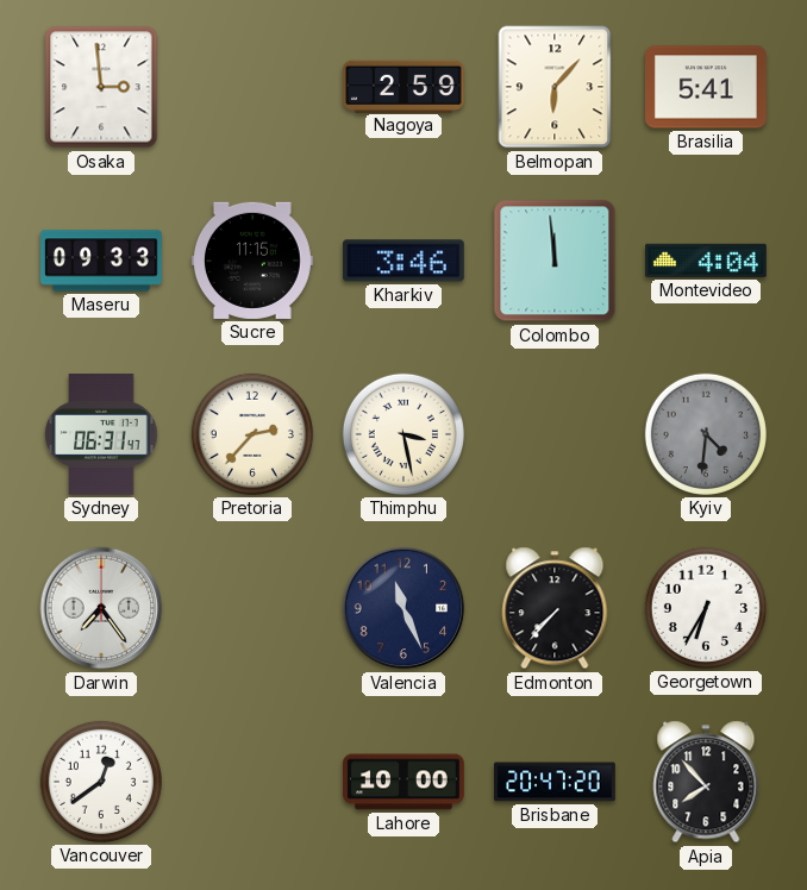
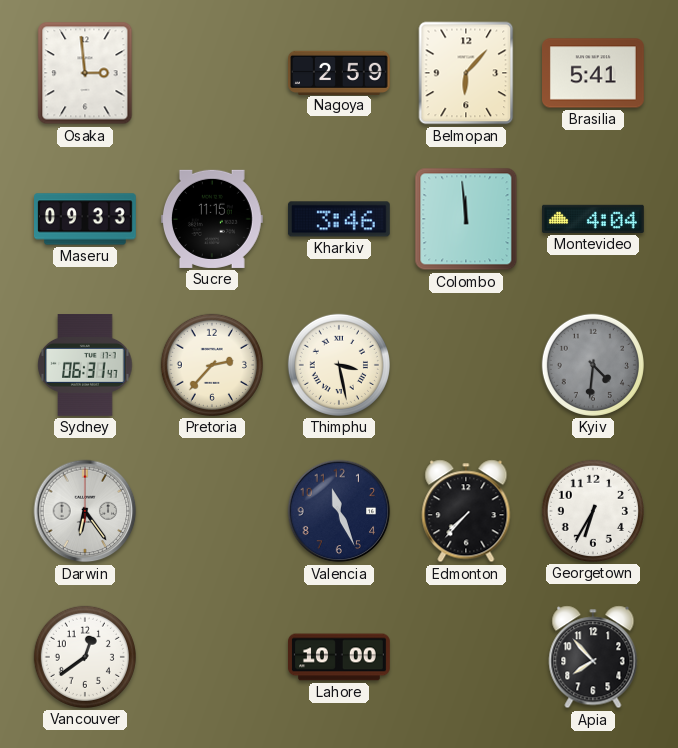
Darwin: 7:24 -> 6:24 (85, 511)
Brisbane: 20:47 -> none (556, 782)
